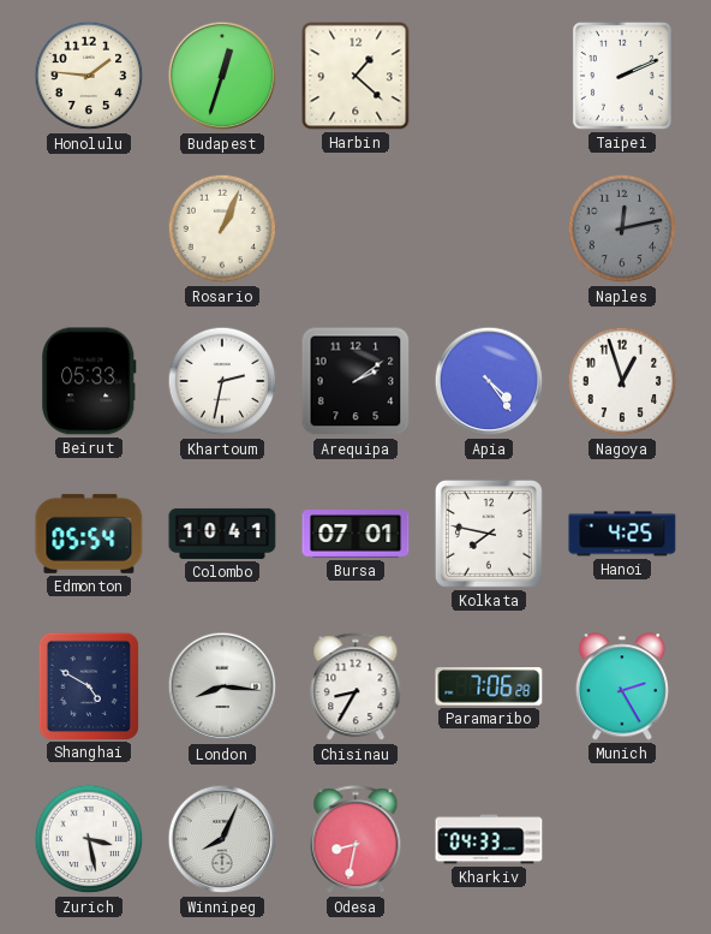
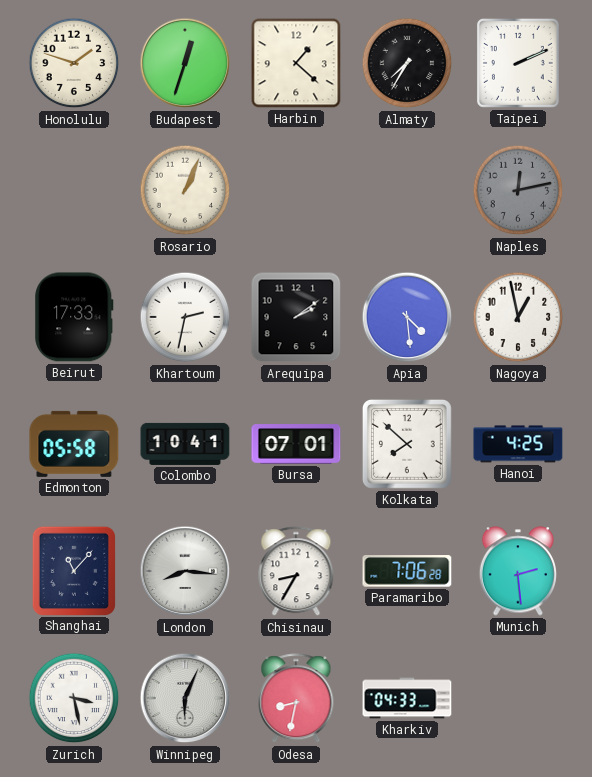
Honolulu: 1:46 -> 1:48 (74, 63)
Almaty: none -> 7:35 (407, 63)
Beirut: 05:33 -> 17:33 (74, 317)
Apia: 4:24 -> 4:29 (407, 317)
Nagoya: 12:57 -> 12:58 (518, 317)
Edmonton: 05:54 -> 05:58 (74, 444)
Kolkata: 7:47 -> 7:52 (407, 444)
Shanghai: 4:50 -> 11:07 (73, 570)
Munich: 2:25 -> 2:29 (518, 571)
Winnipeg: 8:04 -> 6:04 (185, 698)
